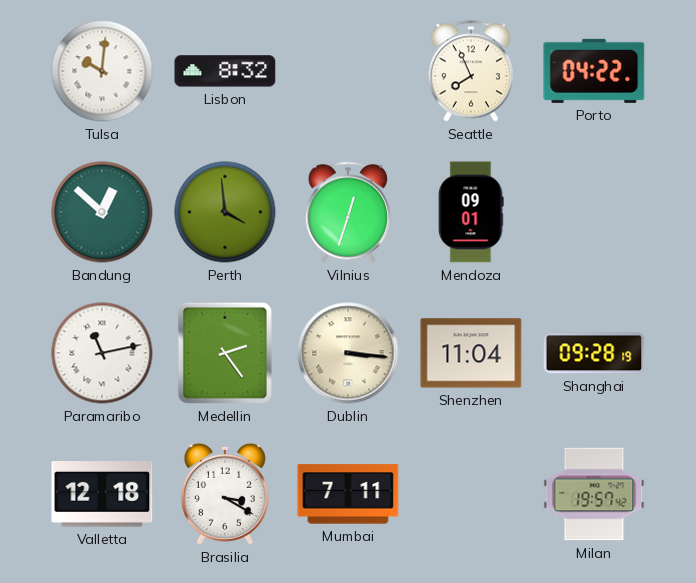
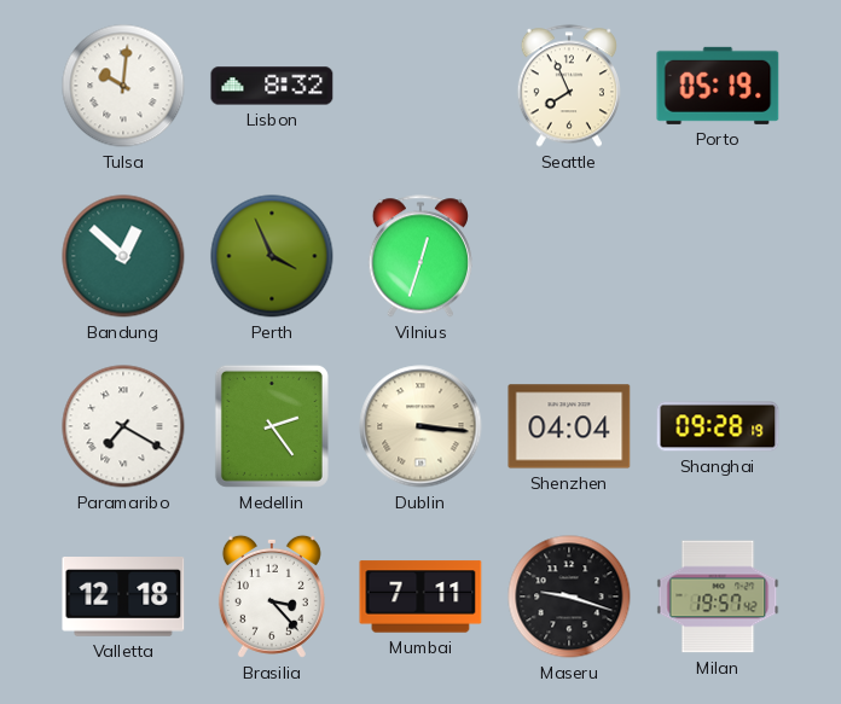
Porto: 04:22 -> 05:19 (718, 86)
Perth: 3:59 -> 3:56 (272, 256)
Mendoza: 09:01 -> none (471, 212)
Paramaribo: 11:13 -> 7:20 (123, 426)
Shenzhen: 11:04 -> 04:04 (569, 426)
Brasilia: 3:20 -> 3:23 (272, 597)
Maseru: none -> 9:18 (569, 597)
